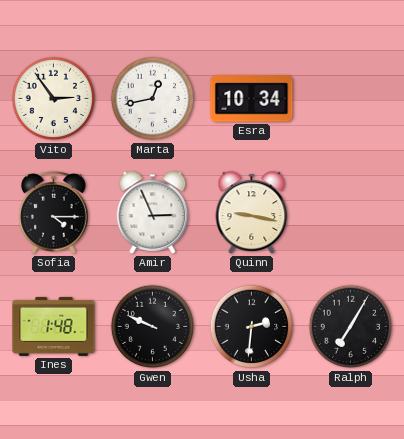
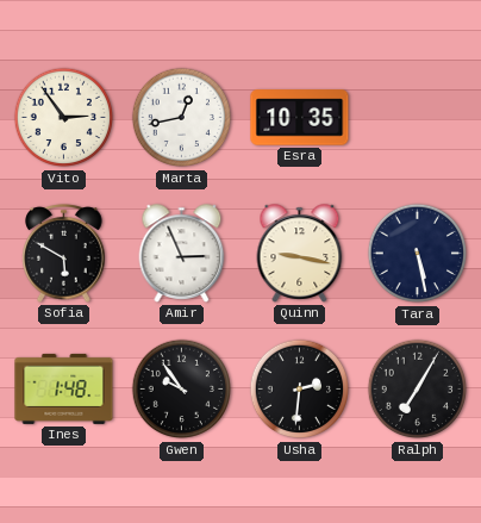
Esra: 10:34 -> 10:35 (300, 118)
Sofia: 4:15 -> 5:50 (64, 254)
Tara: none -> 5:28 (418, 254)
Gwen: 9:49 -> 9:54 (182, 390)
